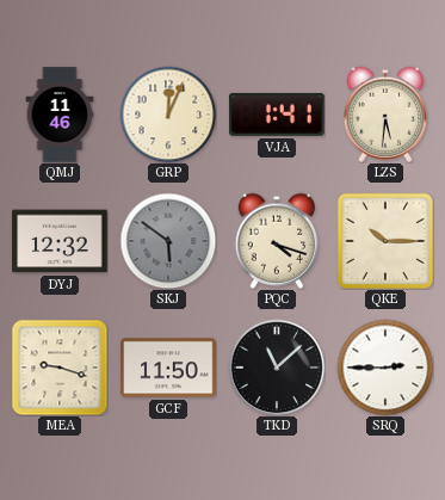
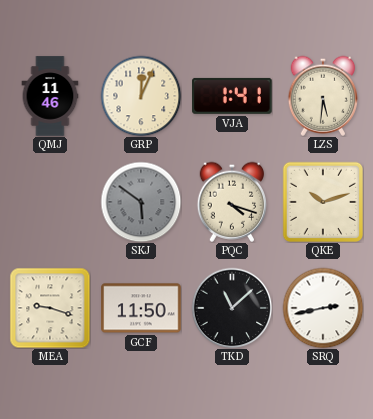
DYJ: 12:32 -> none (60, 241)
QKE: 10:15 -> 10:12 (322, 201)
SRQ: 2:45 -> 2:43 (323, 308)
